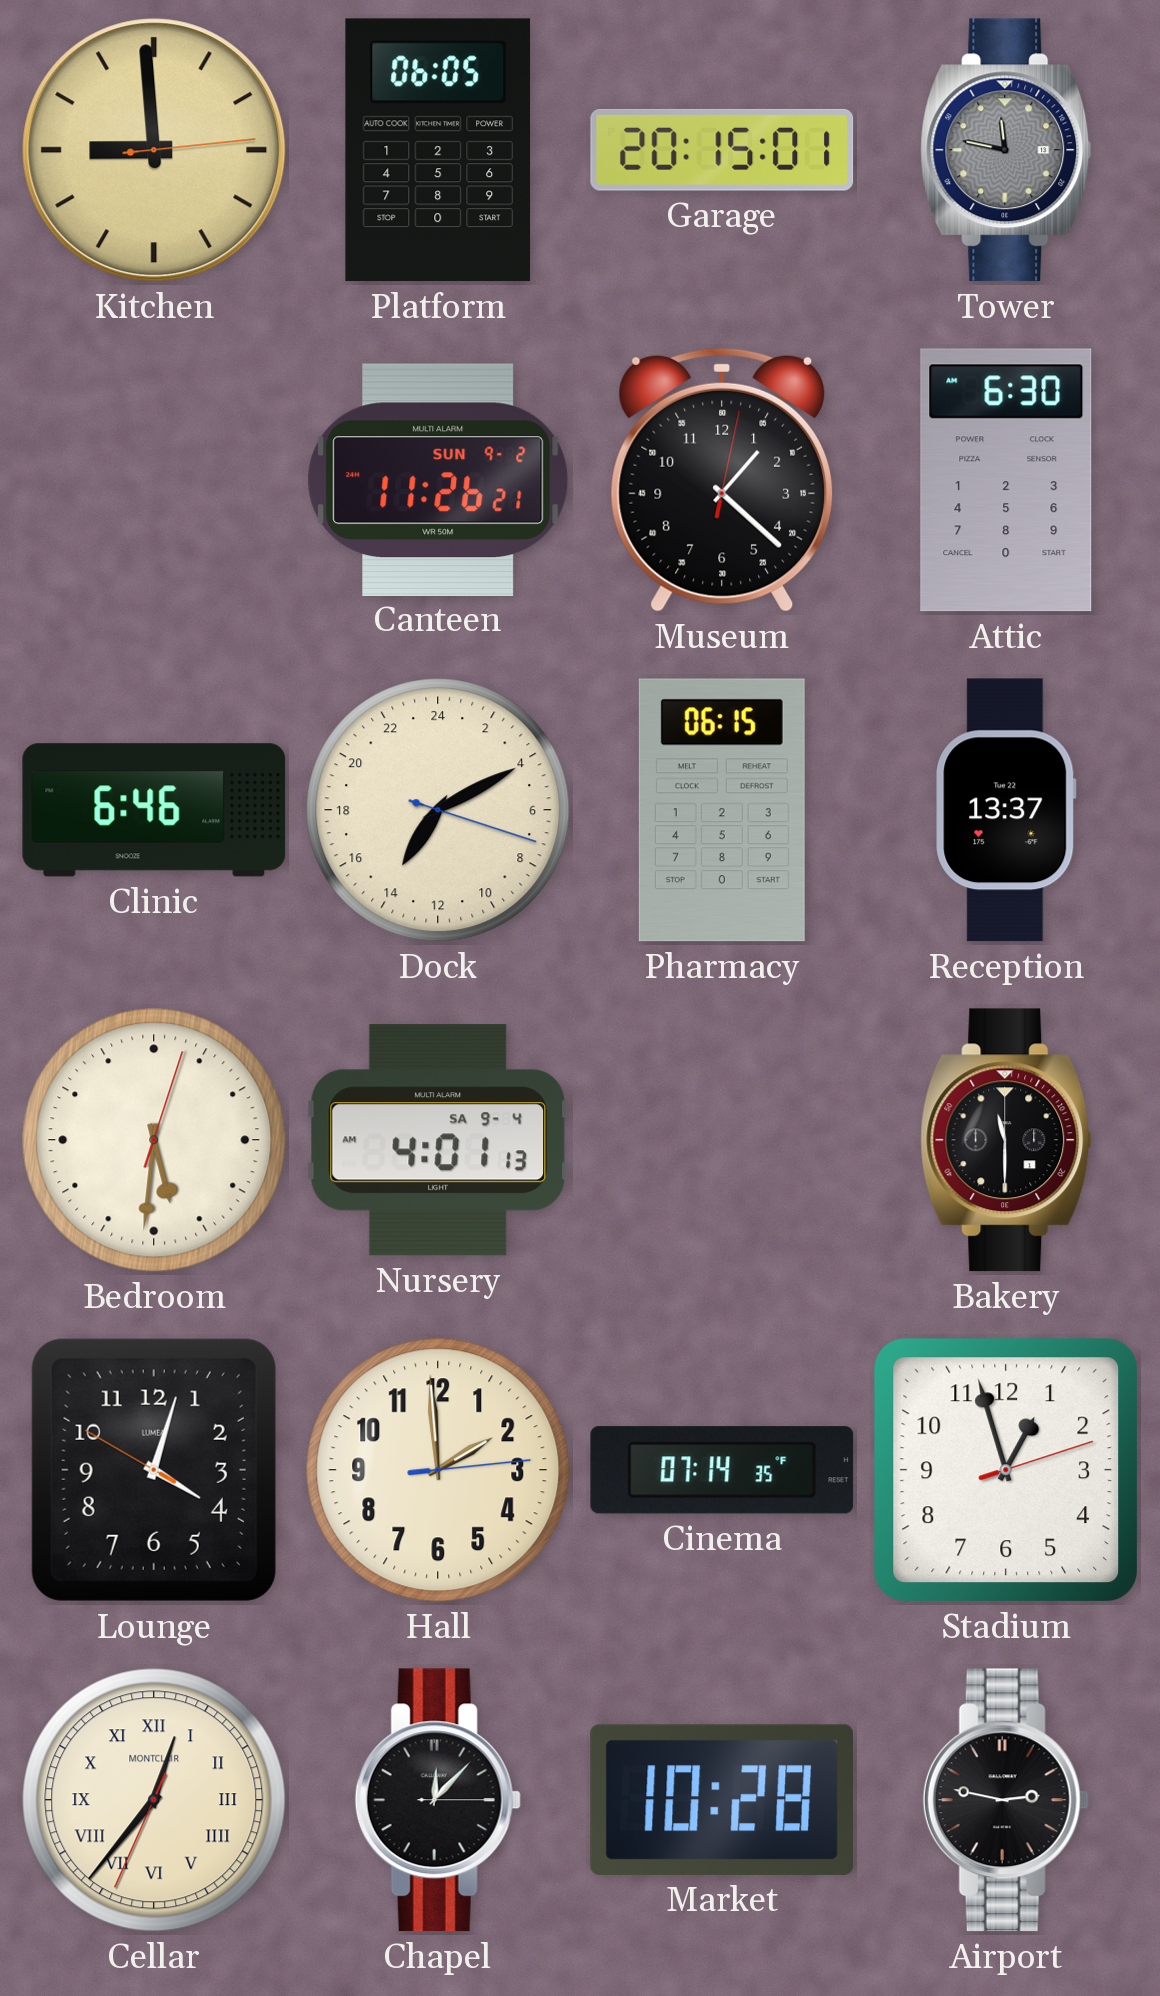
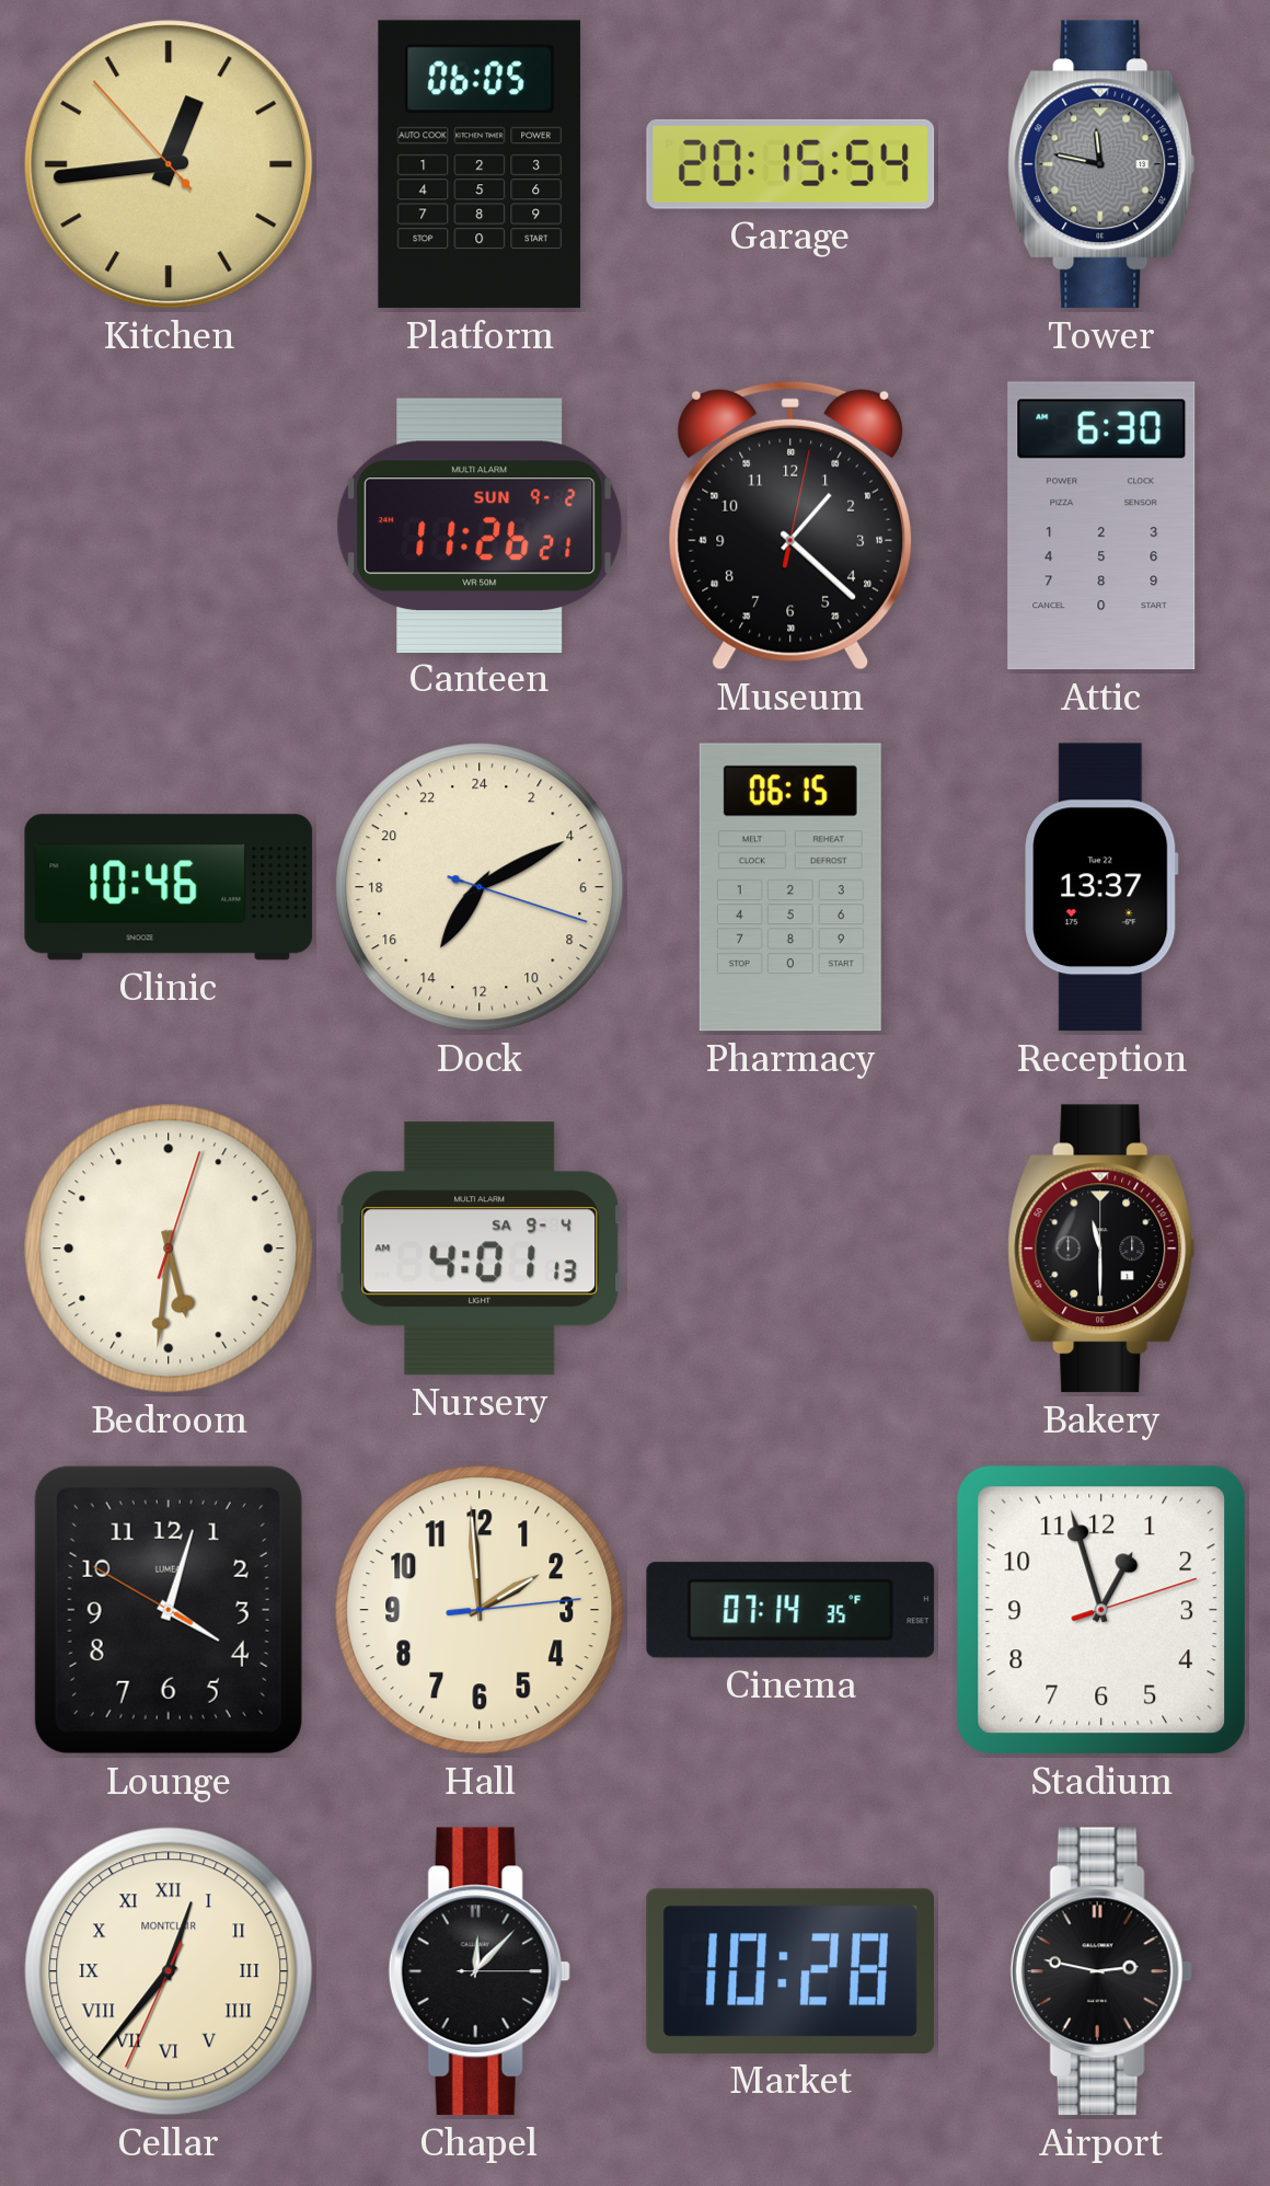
Kitchen: 8:59 -> 12:43 (169, 164)
Garage: 20:15:01 -> 20:15:54 (790, 164)
Clinic: 6:46 -> 10:46 (169, 887)
